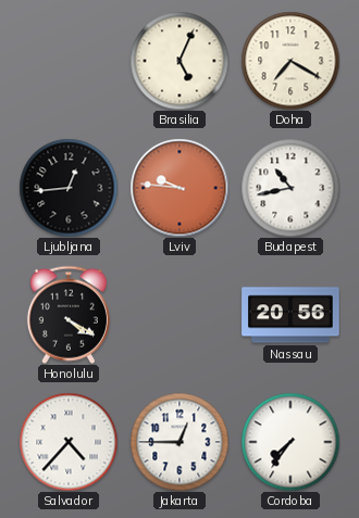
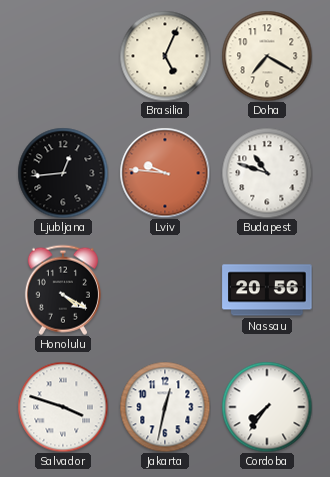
Budapest: 10:43 -> 10:48 (267, 173)
Salvador: 4:37 -> 3:48 (63, 407)
Jakarta: 12:45 -> 12:32 (165, 407)
